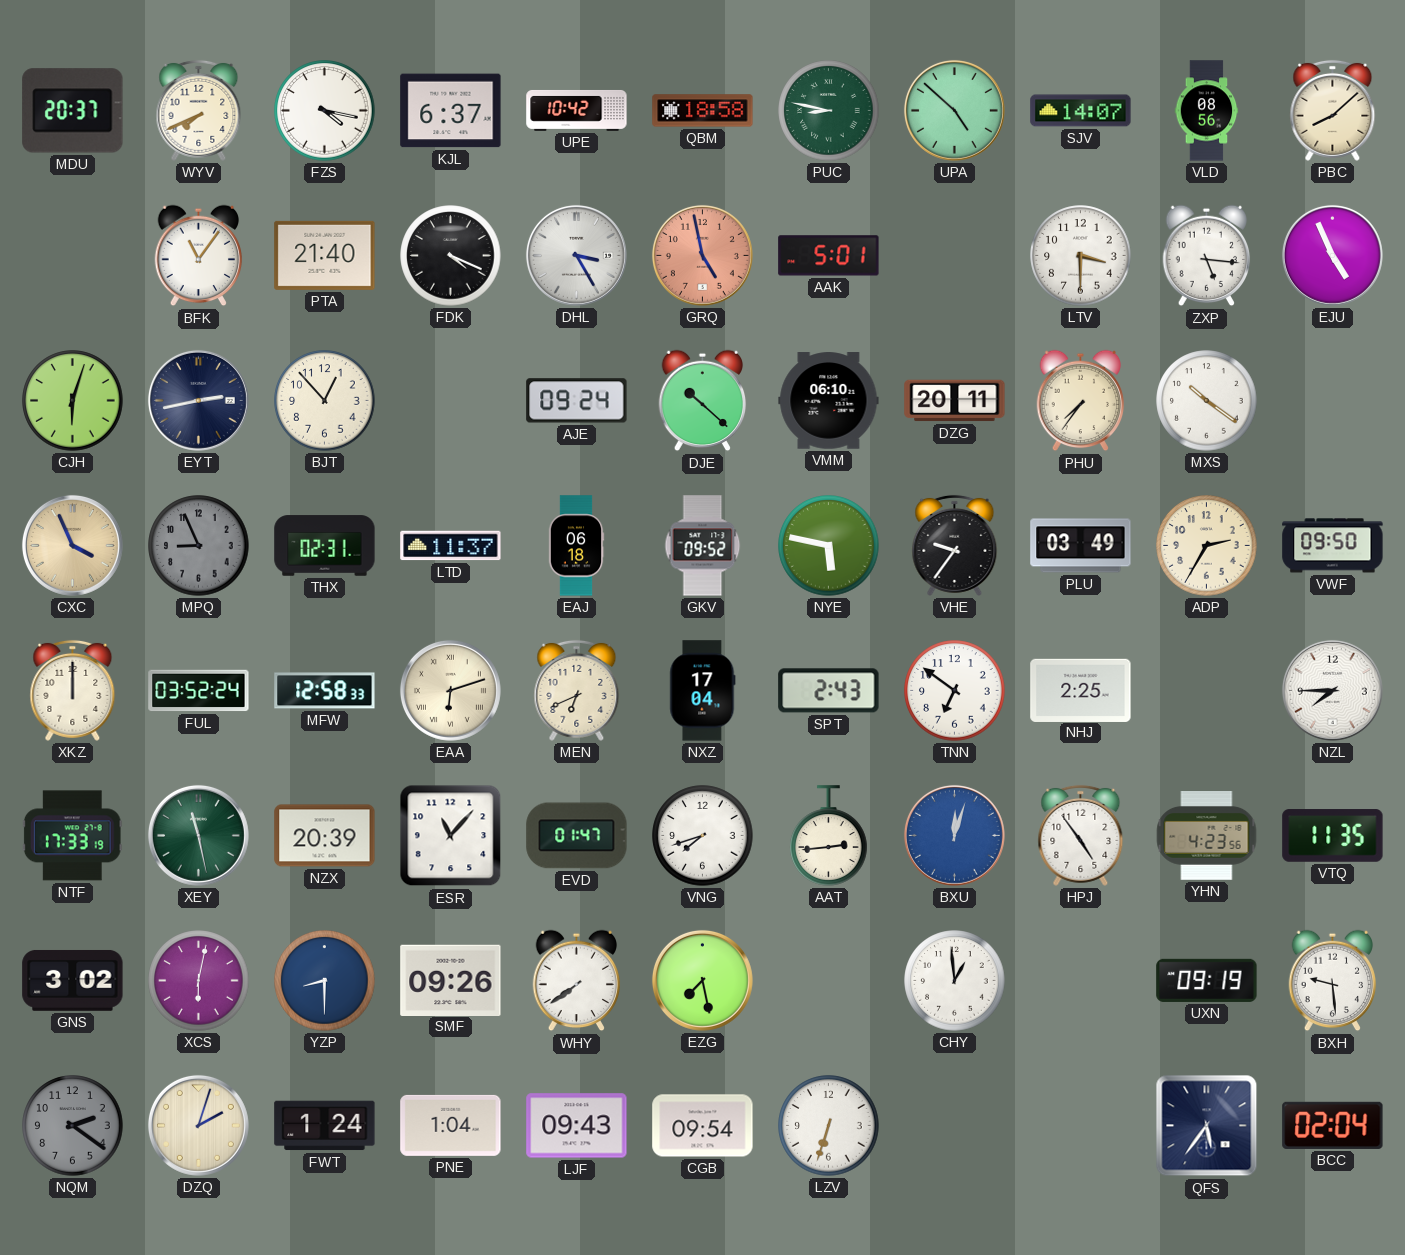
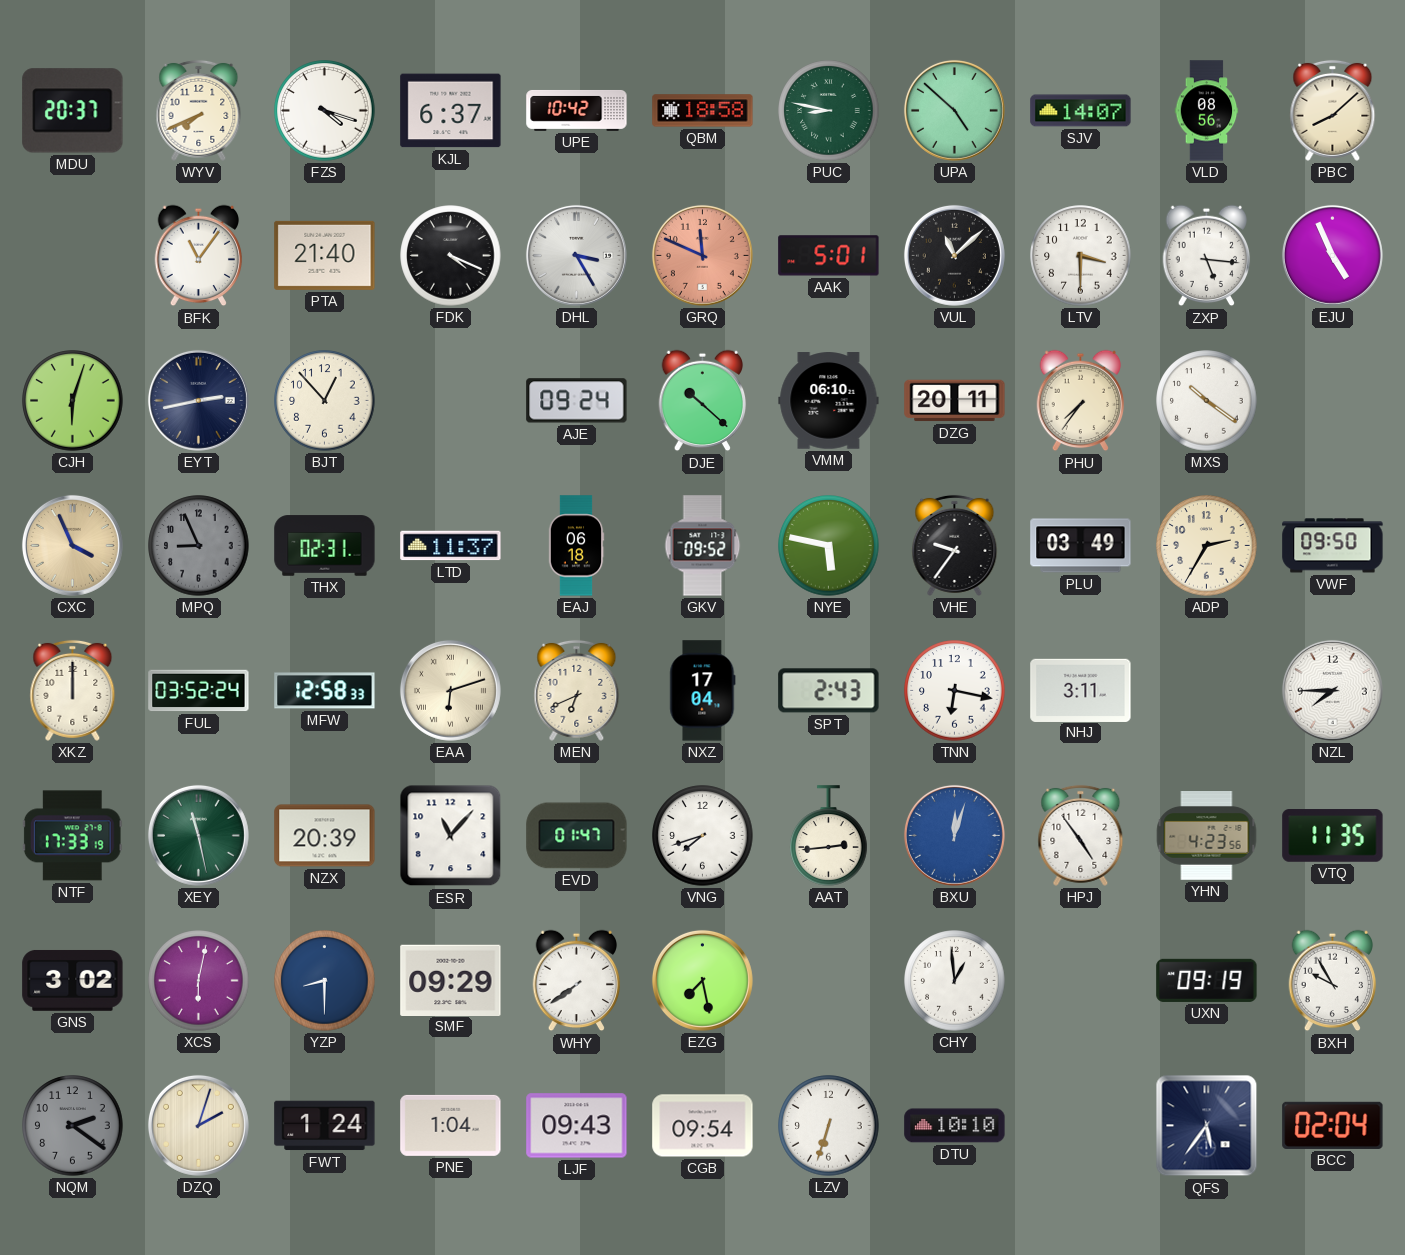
FZS: 4:17 -> 4:18 (325, 111)
GRQ: 4:58 -> 11:49 (702, 255)
VUL: none -> 11:08 (954, 255)
TNN: 6:51 -> 6:17 (955, 691)
NHJ: 2:25 -> 3:11 (1081, 690)
SMF: 09:26 -> 09:29 (451, 980)
BXH: 9:29 -> 9:55 (1333, 981)
DTU: none -> 10:10 (955, 1126)
